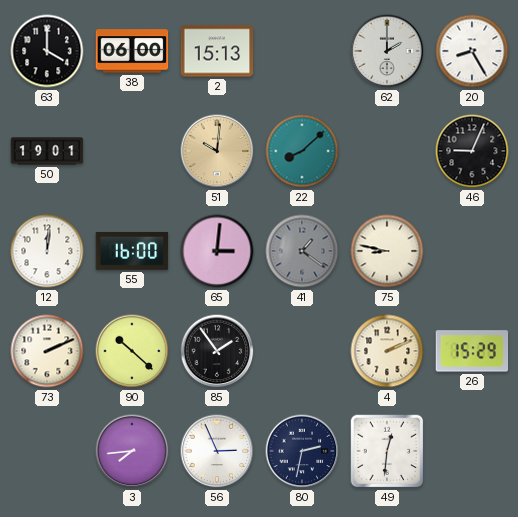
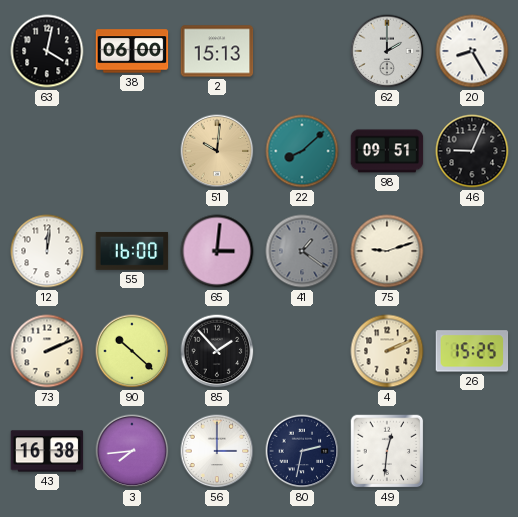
63: 4:00 -> 4:02 (47, 51)
50: 19:01 -> none (47, 151)
98: none -> 09:51 (387, 151)
75: 8:47 -> 9:12 (387, 251)
85: 1:54 -> 1:53 (217, 351)
26: 15:29 -> 15:25 (472, 351)
43: none -> 16:38 (47, 451)
56: 2:56 -> 3:00 (217, 451)
